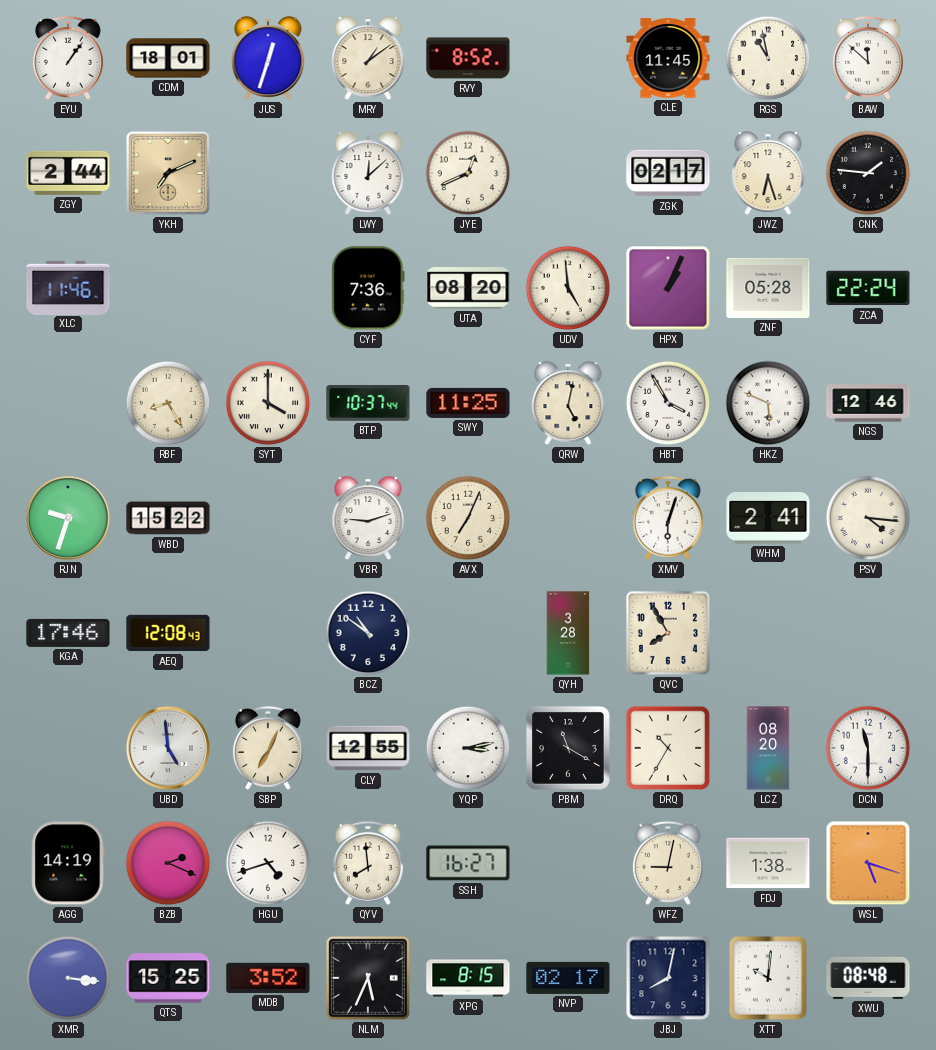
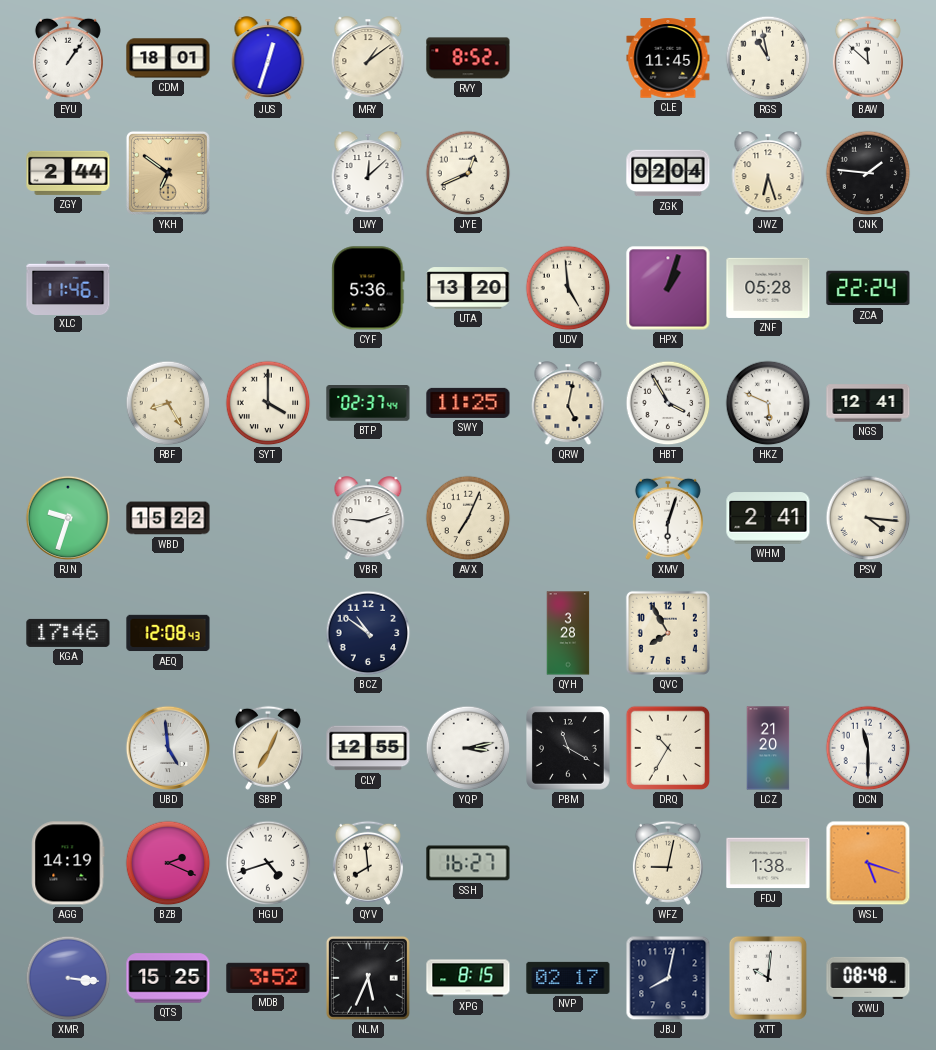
YKH: 7:11 -> 6:51 (168, 173)
ZGK: 02:17 -> 02:04 (668, 173)
CYF: 7:36 -> 5:36 (368, 288)
UTA: 08:20 -> 13:20 (468, 288)
HPX: 1:04 -> 1:03 (668, 288)
BTP: 10:37 -> 02:37 (368, 404)
NGS: 12:46 -> 12:41 (868, 403)
LCZ: 08:20 -> 21:20 (768, 748)
